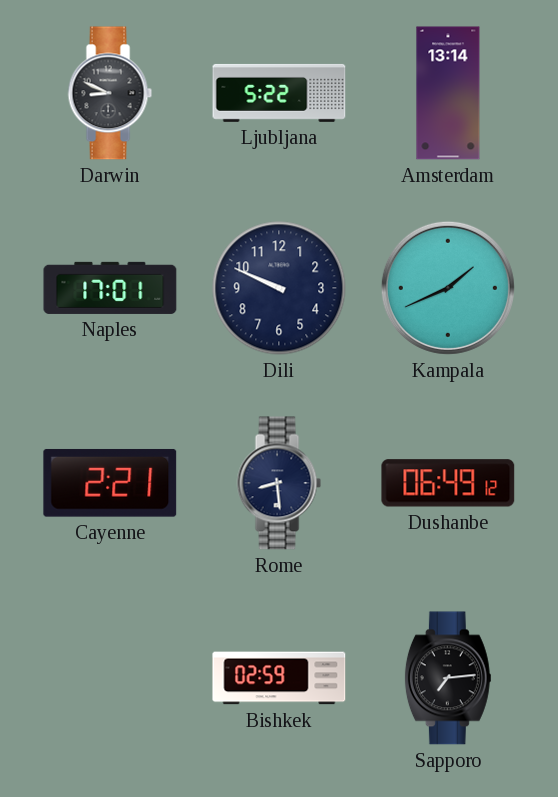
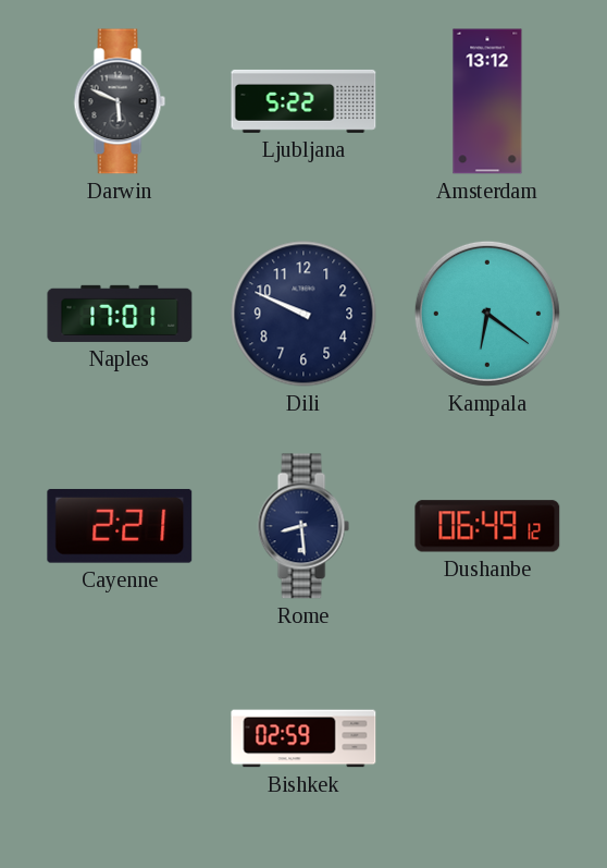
Darwin: 8:49 -> 5:49 (120, 101)
Amsterdam: 13:14 -> 13:12 (487, 101)
Kampala: 1:41 -> 6:21 (487, 314)
Sapporo: 7:14 -> none (448, 678)
